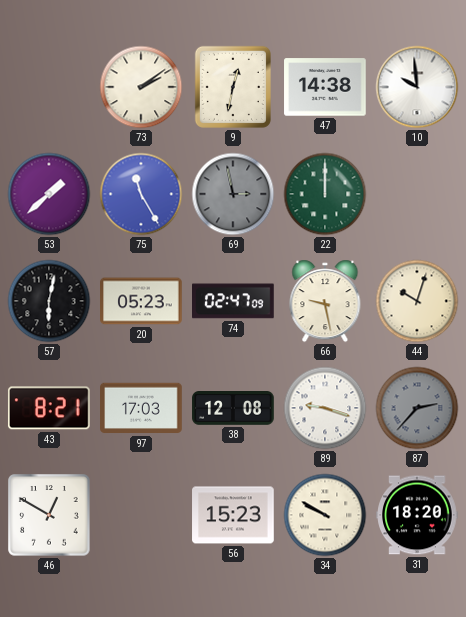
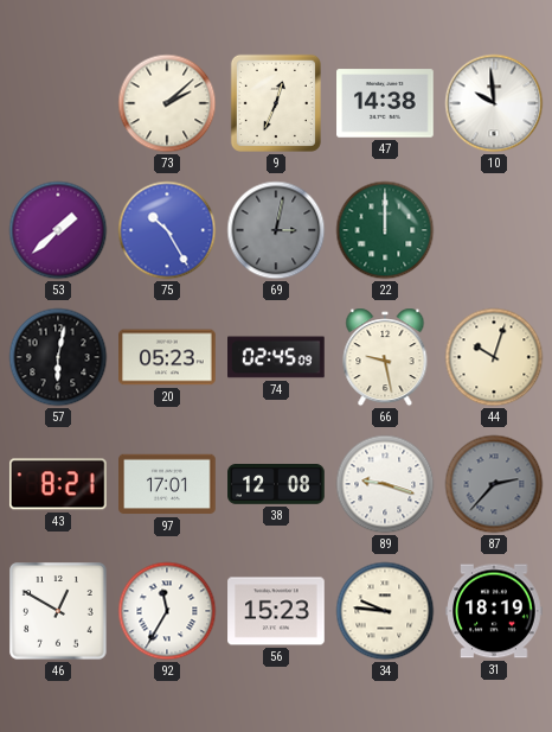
73: 2:09 -> 2:08 (167, 103)
9: 12:32 -> 12:34 (276, 103)
75: 11:25 -> 10:25 (167, 230)
69: 2:58 -> 3:02 (276, 230)
74: 02:47 -> 02:45 (276, 357)
97: 17:03 -> 17:01 (167, 484)
92: none -> 11:35 (167, 611)
34: 9:50 -> 9:46 (385, 611)
31: 18:20 -> 18:19 (494, 611)
